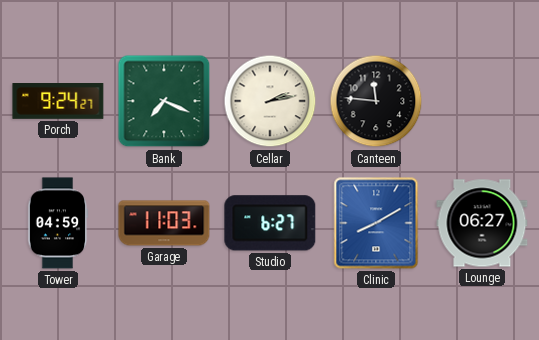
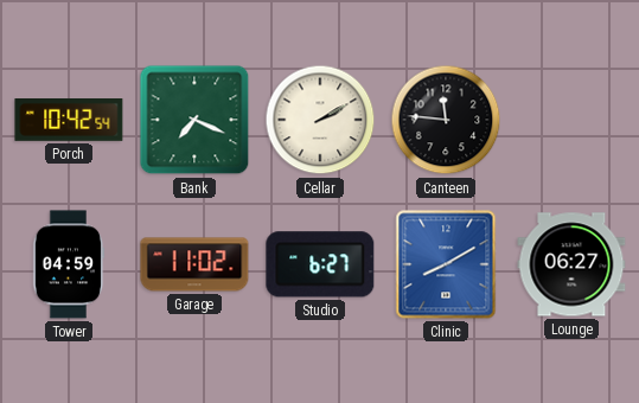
Porch: 9:24 -> 10:42 (69, 121)
Cellar: 2:13 -> 2:10 (320, 120)
Garage: 11:03 -> 11:02 (194, 264)
